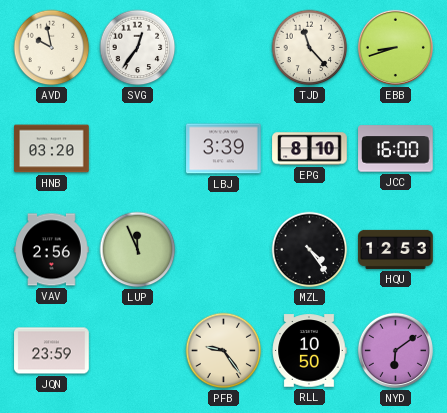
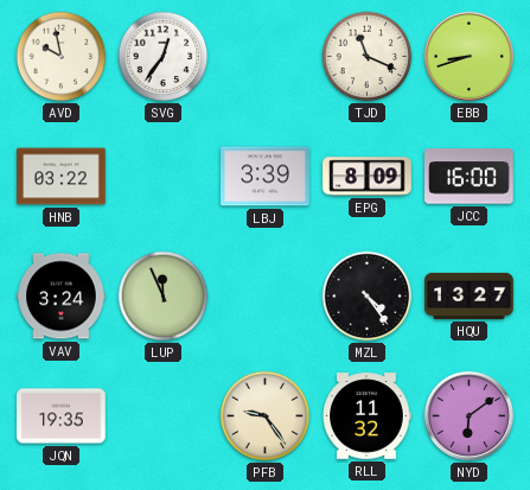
TJD: 11:23 -> 11:19 (368, 57)
HNB: 03:20 -> 03:22 (62, 177)
EPG: 8:10 -> 8:09 (368, 177)
VAV: 2:56 -> 3:24 (62, 297)
HQU: 12:53 -> 13:27 (470, 295)
JQN: 23:59 -> 19:35 (62, 416)
RLL: 10:50 -> 11:32 (366, 416)
